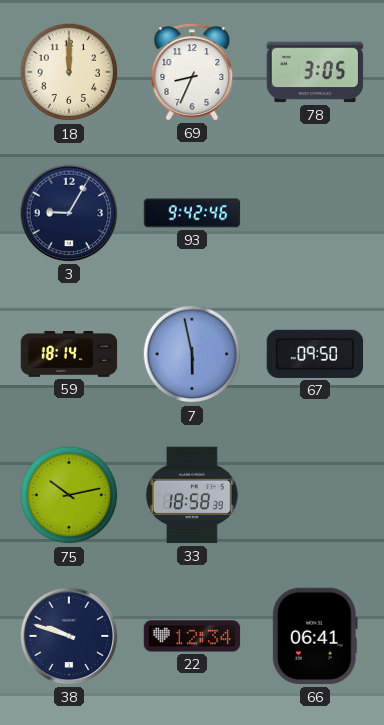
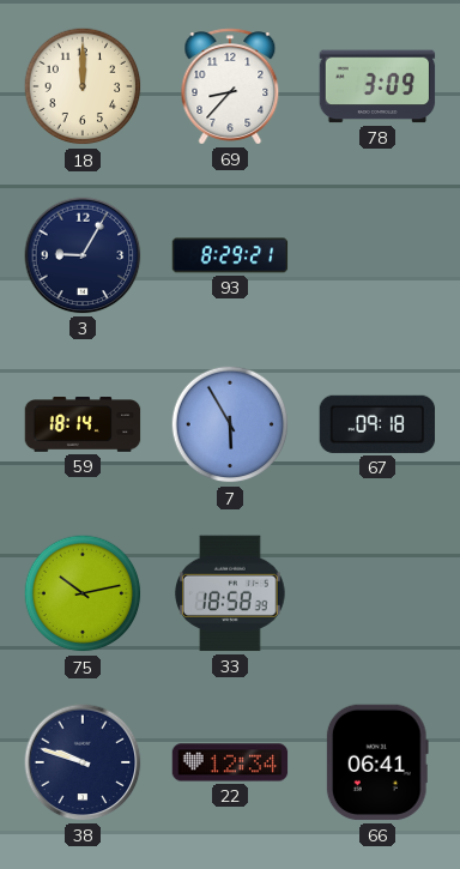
69: 8:34 -> 8:37 (230, 86)
78: 3:05 -> 3:09 (377, 86)
93: 9:42 -> 8:29 (230, 255)
7: 5:58 -> 5:55 (230, 424)
67: 09:50 -> 09:18 (377, 424)
